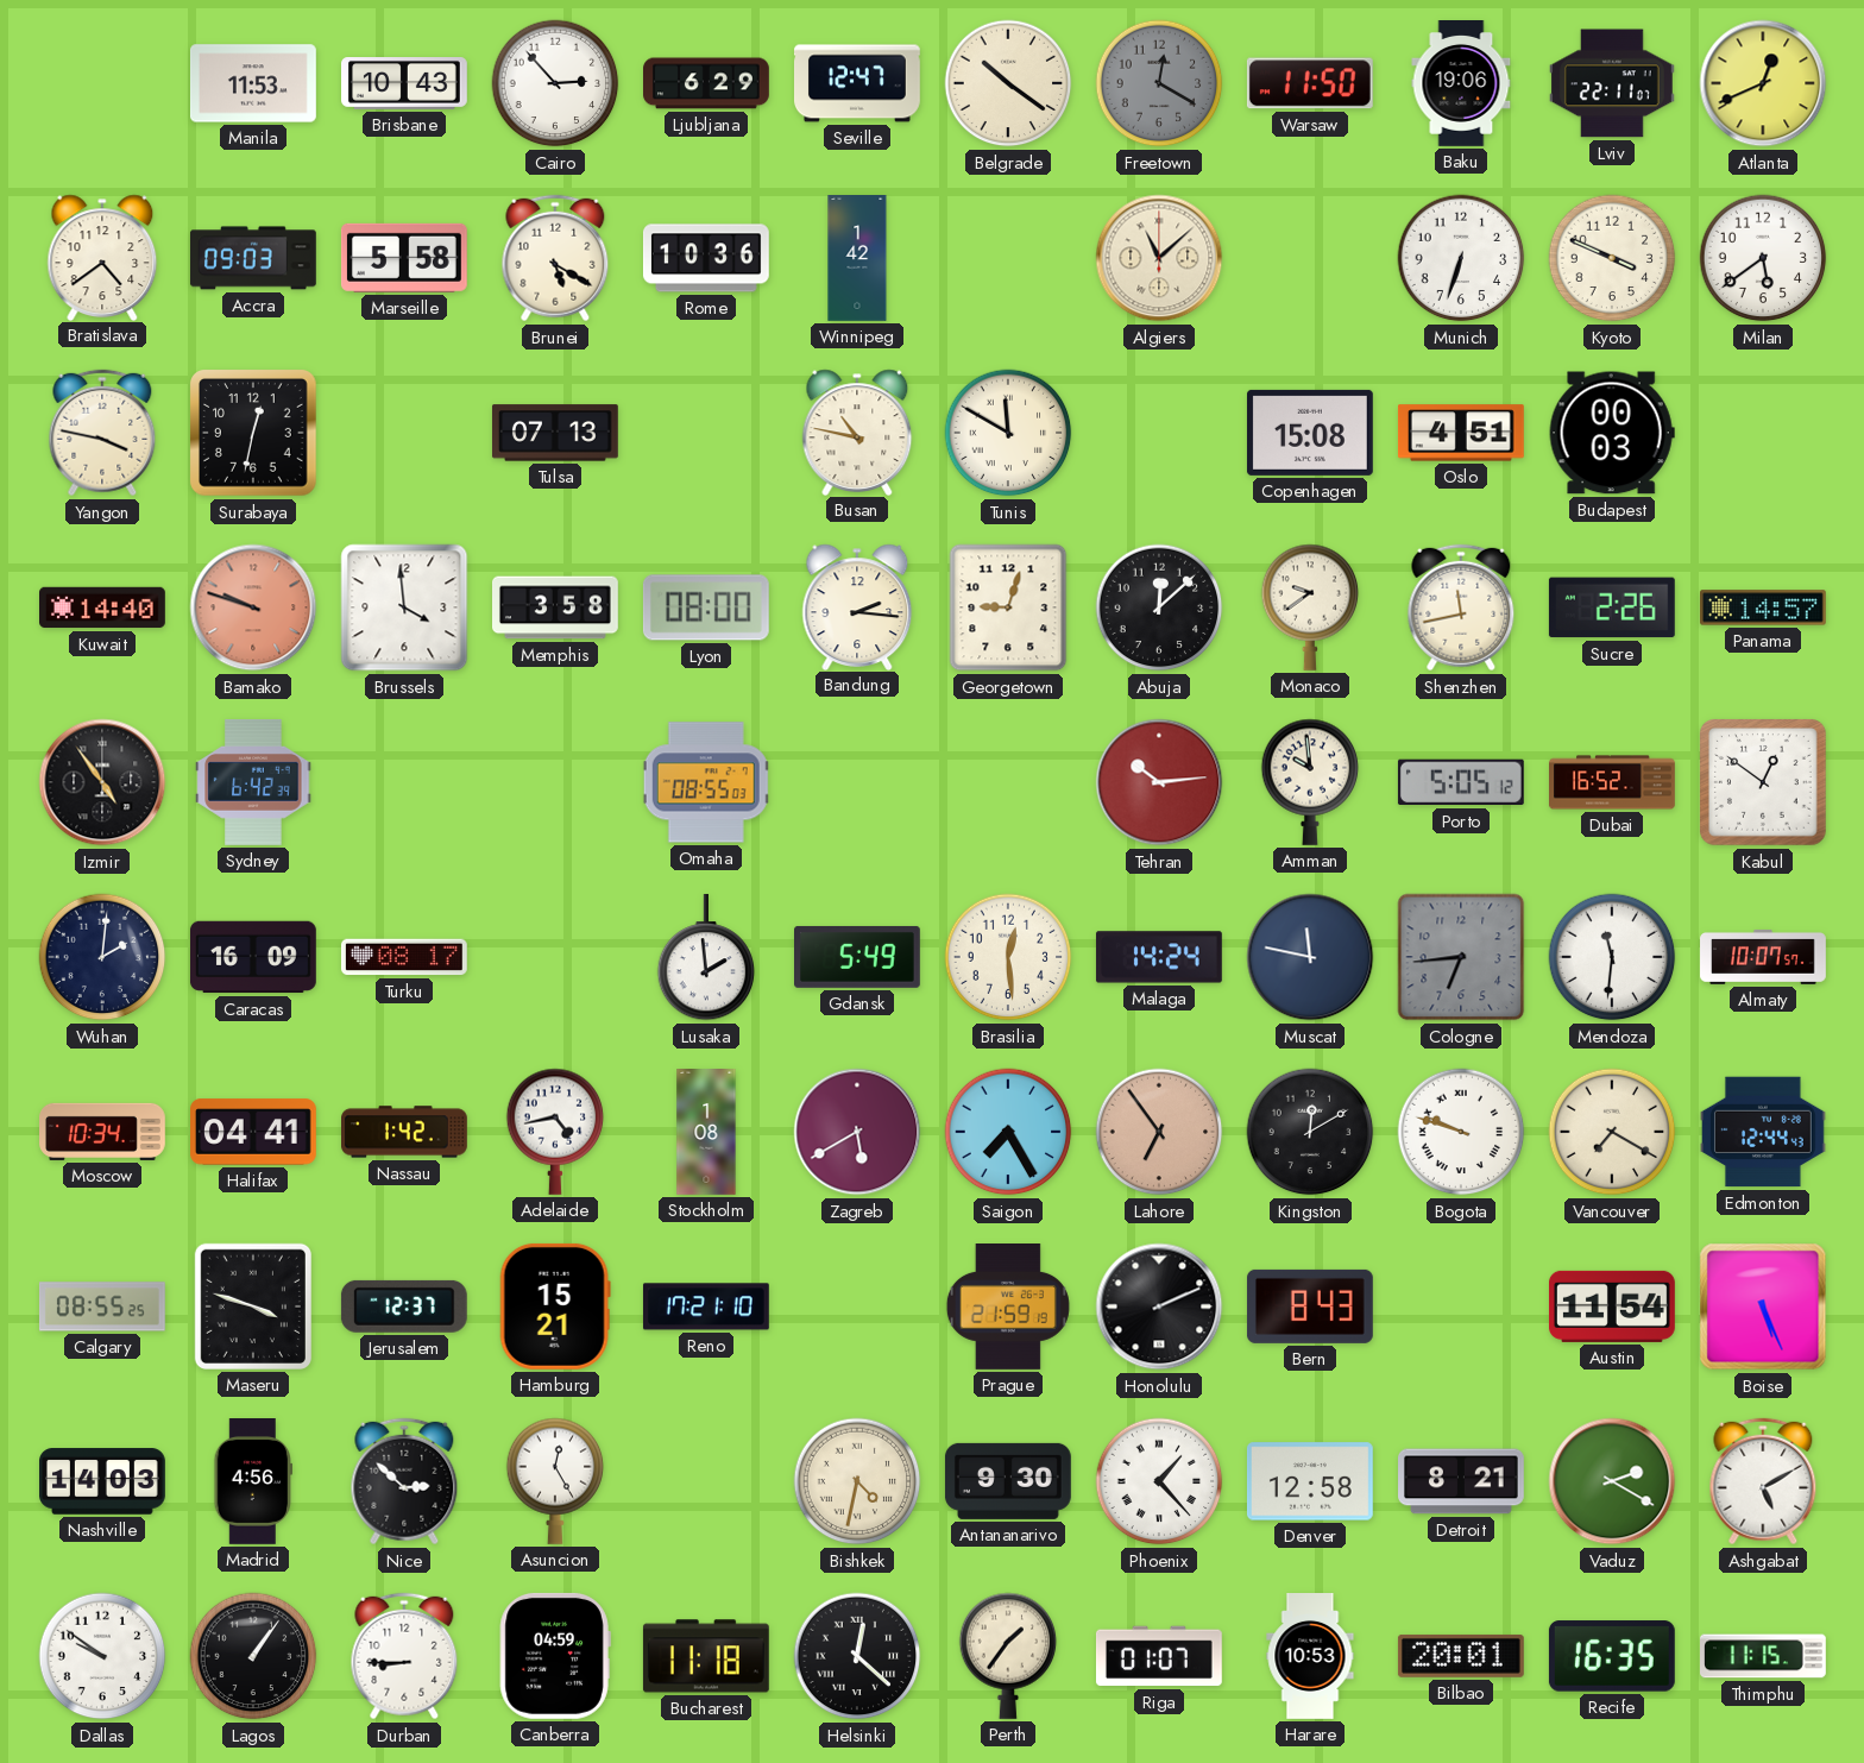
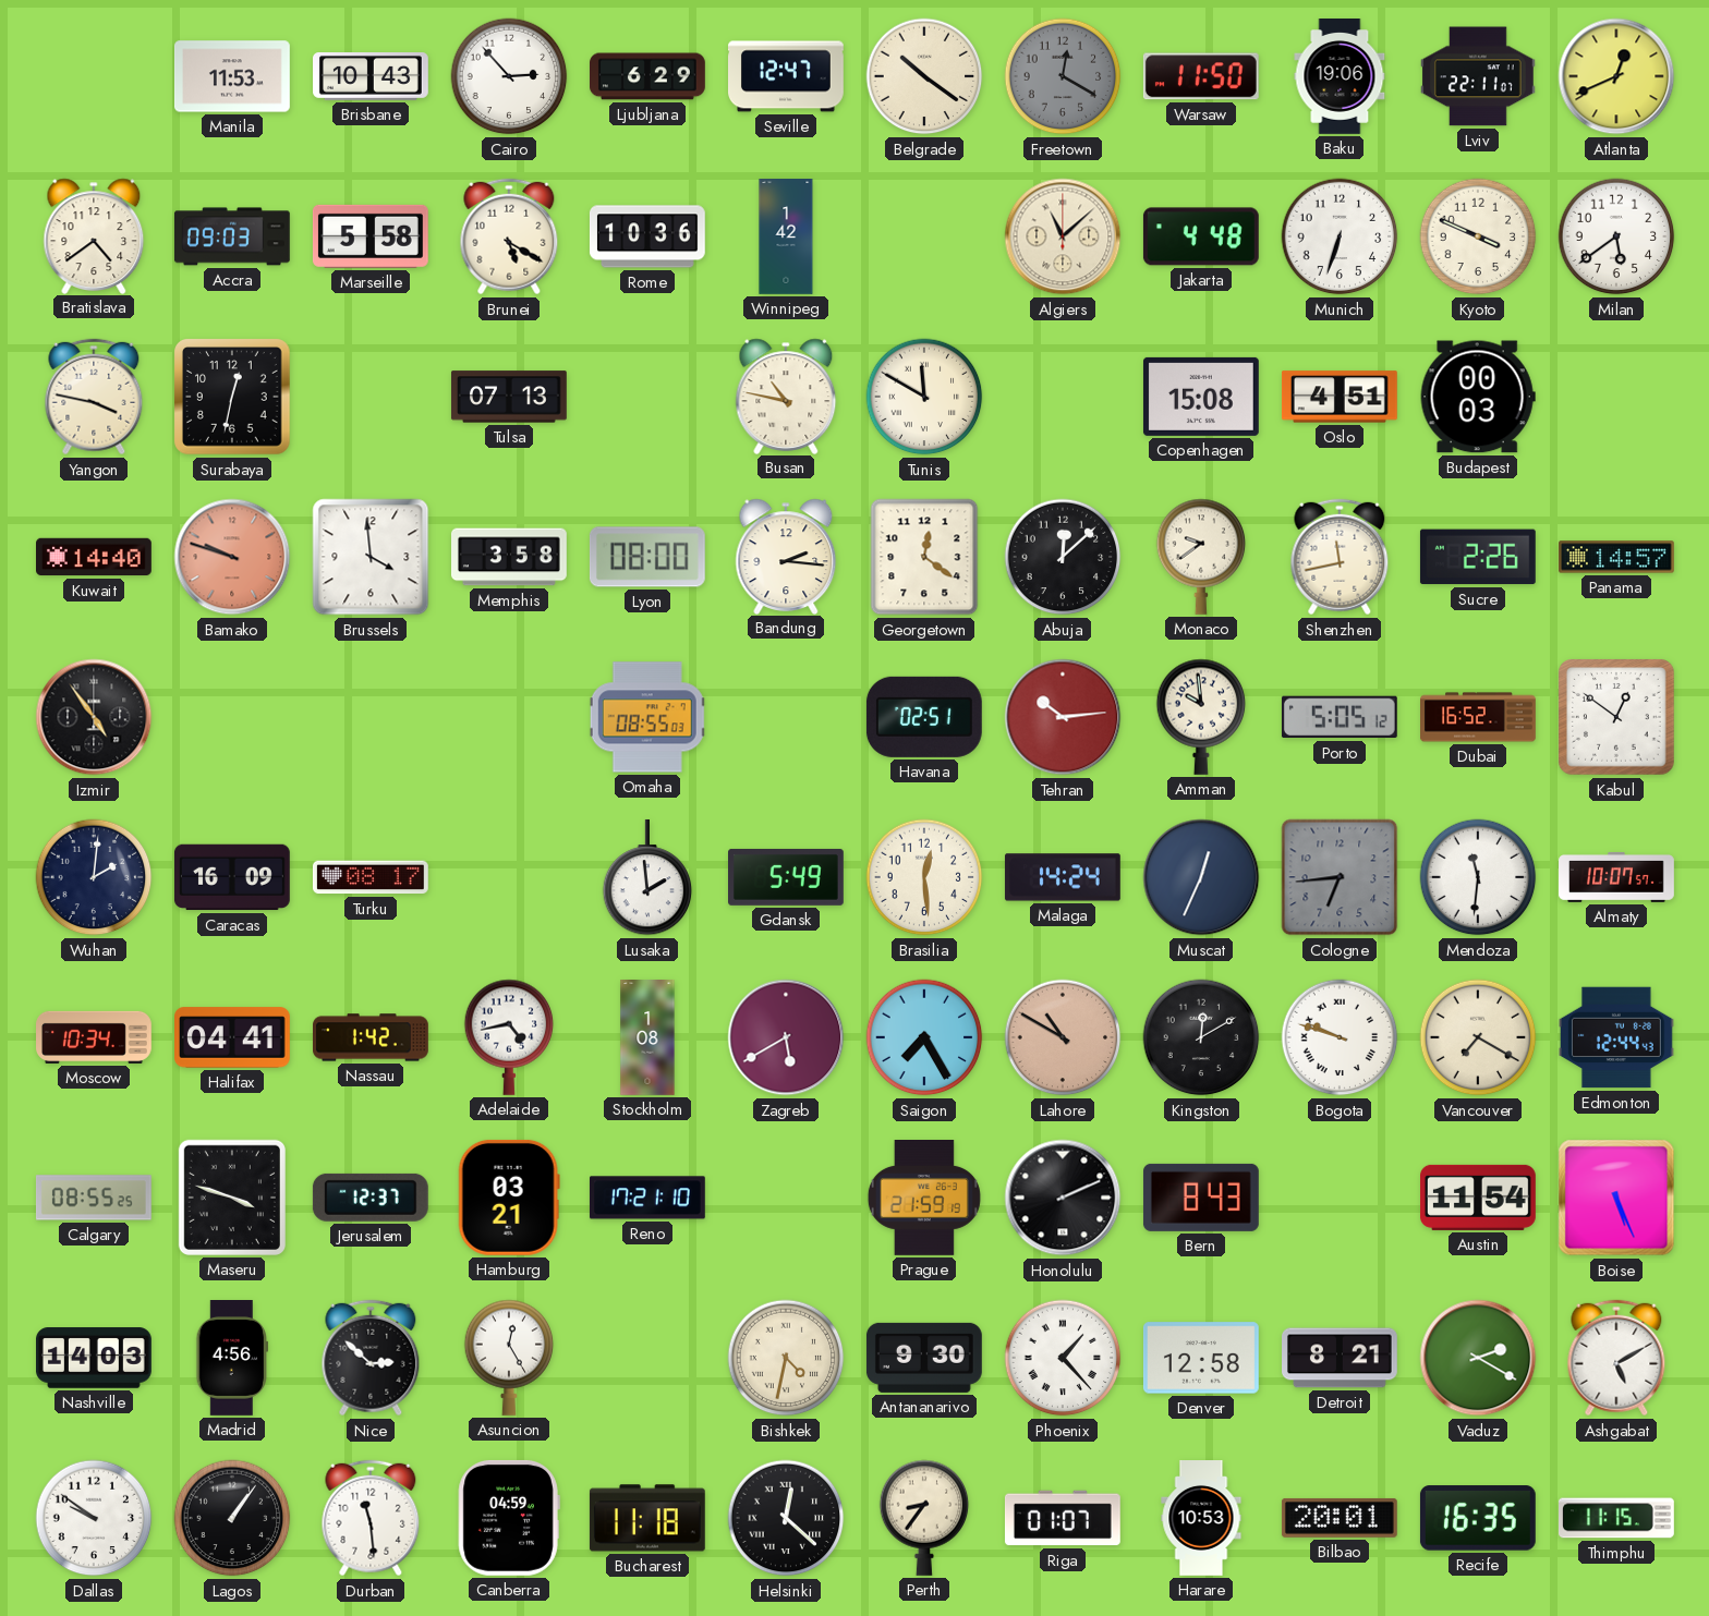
Jakarta: none -> 4:48 (1201, 236)
Georgetown: 9:03 -> 12:21 (924, 557)
Sydney: 6:42 -> none (253, 783)
Havana: none -> 02:51 (924, 717)
Muscat: 11:47 -> 12:34 (1201, 877)
Lahore: 6:54 -> 10:50 (1063, 1037)
Hamburg: 15:21 -> 03:21 (509, 1198)
Durban: 8:45 -> 11:29 (371, 1518)
Perth: 1:36 -> 8:36 (924, 1518)
